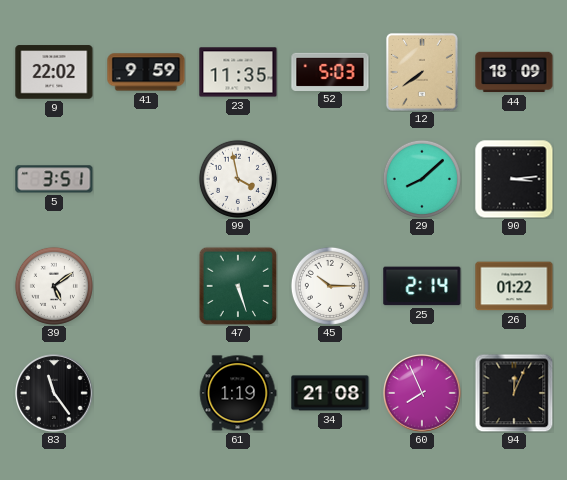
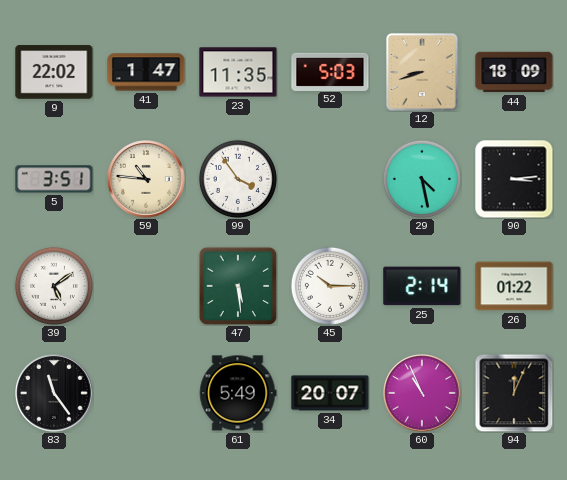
41: 9:59 -> 1:47 (146, 72)
12: 7:39 -> 8:42 (422, 72)
59: none -> 10:46 (146, 179)
99: 3:58 -> 3:54 (238, 179)
29: 8:08 -> 4:28 (422, 179)
47: 5:27 -> 5:29 (238, 286)
61: 1:19 -> 5:49 (238, 393)
34: 21:08 -> 20:07 (330, 393)
60: 7:56 -> 10:56 (422, 393)
